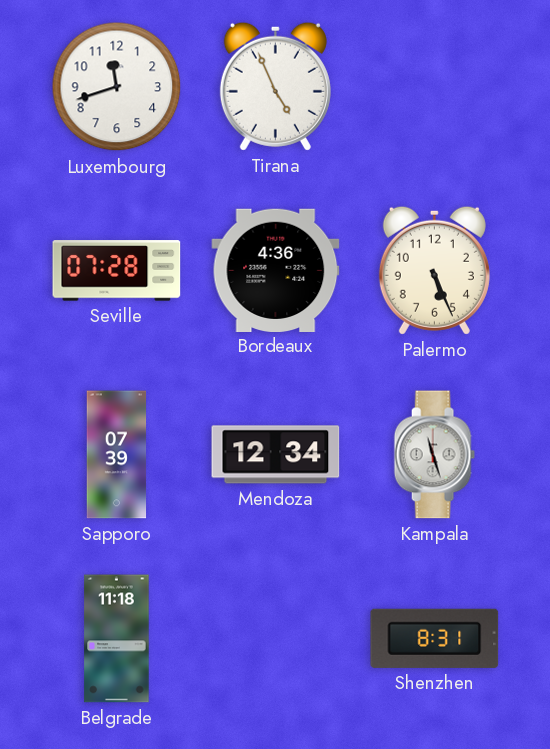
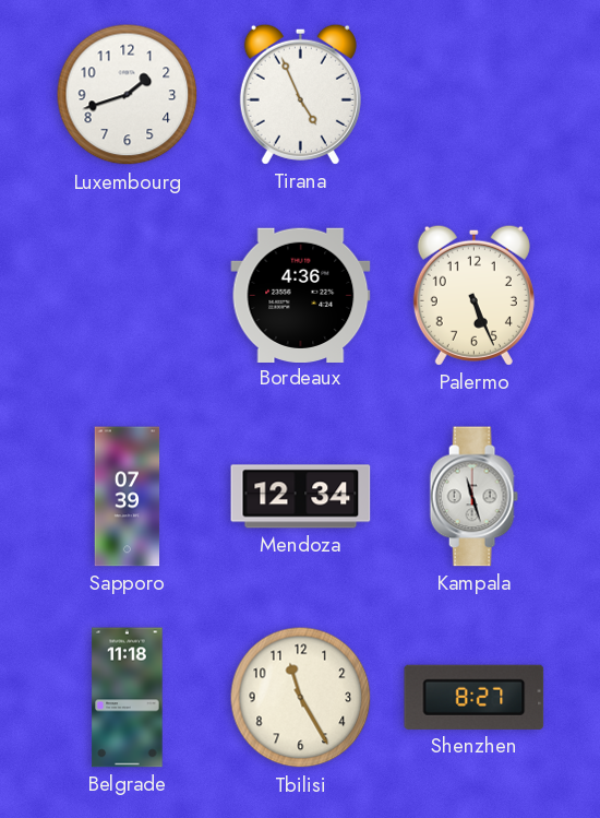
Luxembourg: 11:42 -> 1:42 (128, 95)
Seville: 07:28 -> none (117, 271)
Tbilisi: none -> 11:25 (301, 698)
Shenzhen: 8:31 -> 8:27 (475, 697)
